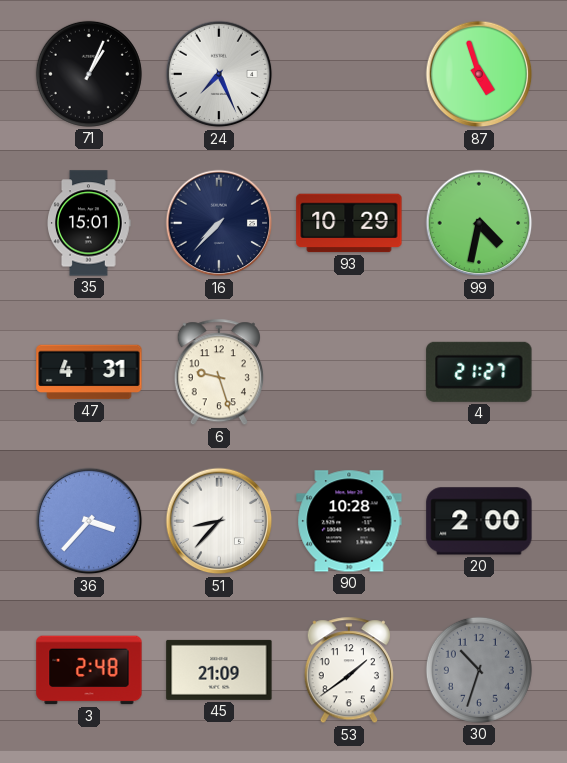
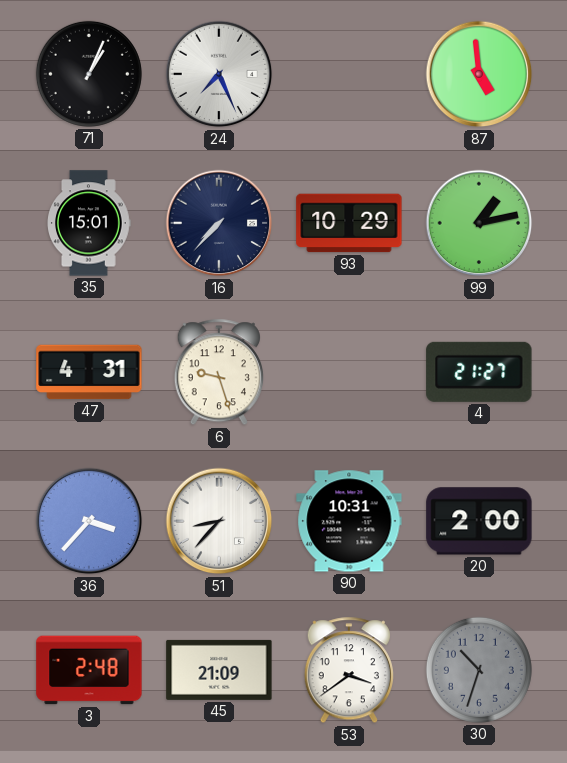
87: 4:57 -> 4:59 (479, 74)
99: 4:32 -> 1:13 (479, 223)
90: 10:28 -> 10:31 (349, 521)
53: 1:39 -> 3:39 (349, 671)
